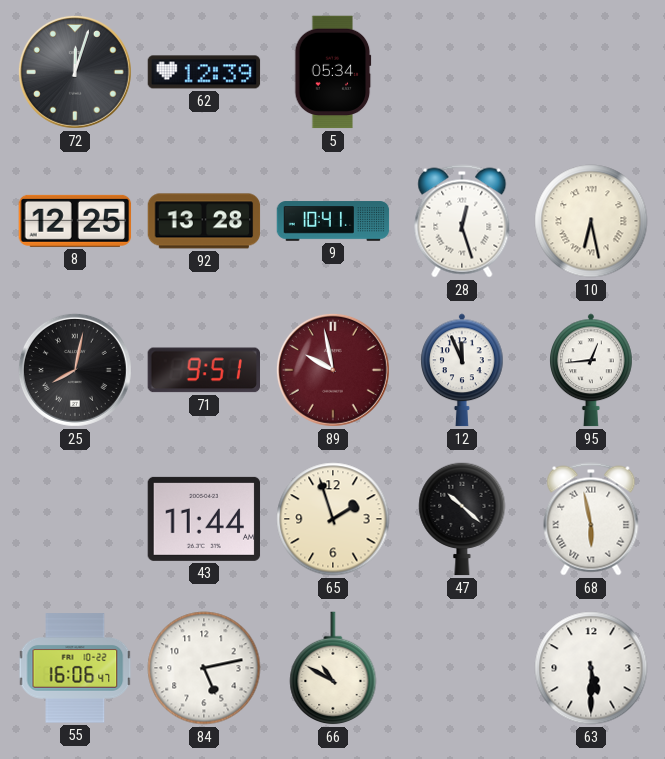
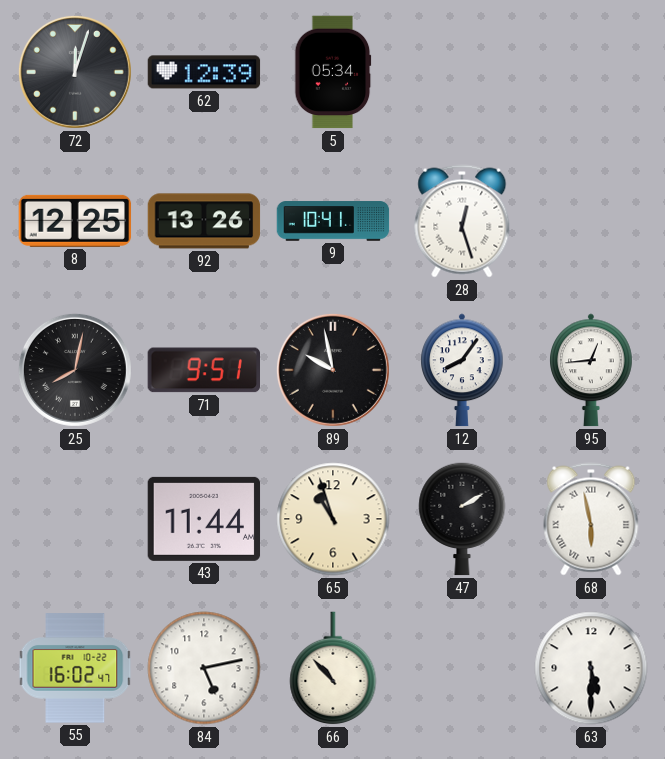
92: 13:28 -> 13:26 (204, 221)
10: 6:28 -> none (591, 221)
89 dial: burgundy -> black (333, 370)
12: 11:56 -> 8:06 (463, 370)
65: 1:57 -> 10:57 (333, 519)
47: 10:22 -> 2:10 (462, 519)
55: 16:06 -> 16:02 (75, 668)
66: 10:50 -> 10:53 (333, 669)
